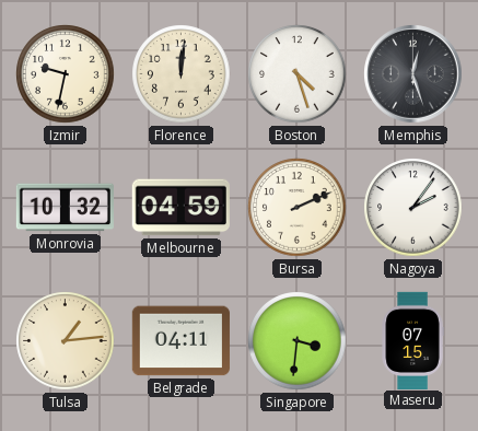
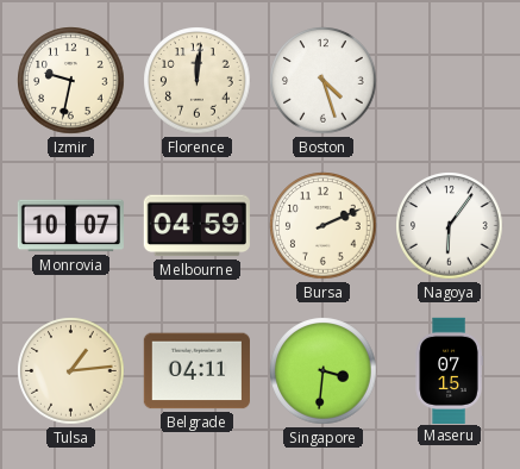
Memphis: 12:27 -> none (413, 74)
Monrovia: 10:32 -> 10:07 (70, 226)
Nagoya: 2:06 -> 6:06 (450, 226)
